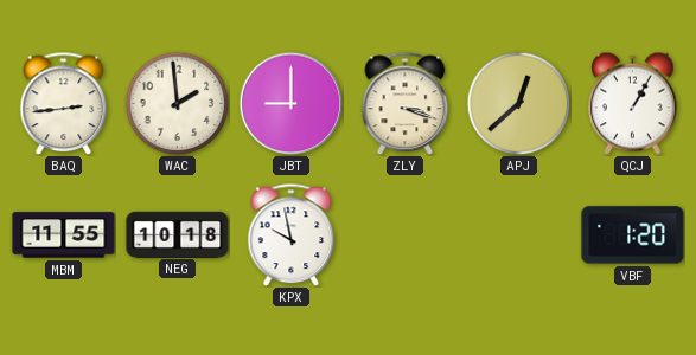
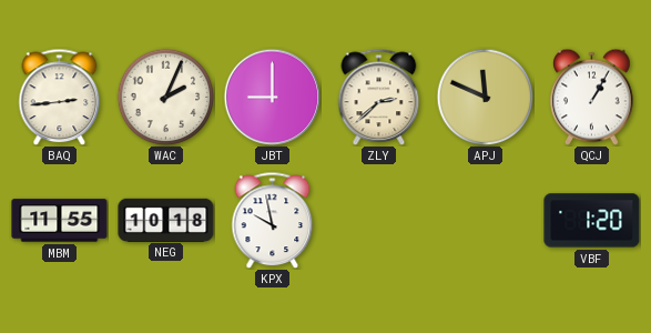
WAC: 1:59 -> 2:04 (165, 97)
ZLY: 3:18 -> 2:38 (379, 97)
APJ: 12:38 -> 11:49 (485, 97)
